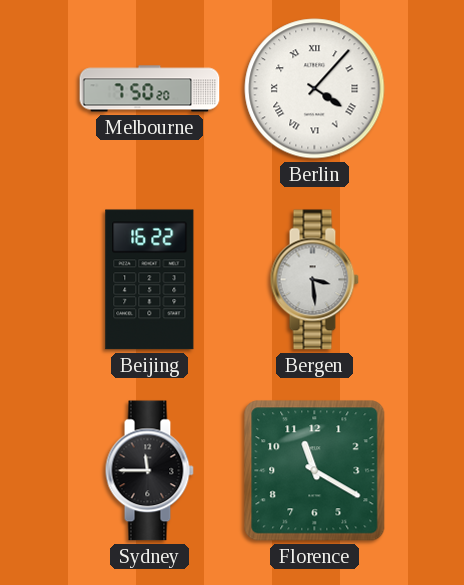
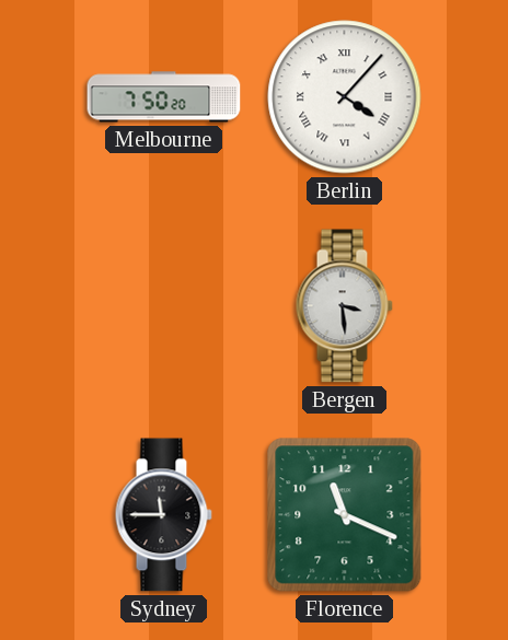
Beijing: 16:22 -> none (150, 280)
Florence: 11:20 -> 11:19 (345, 515)
